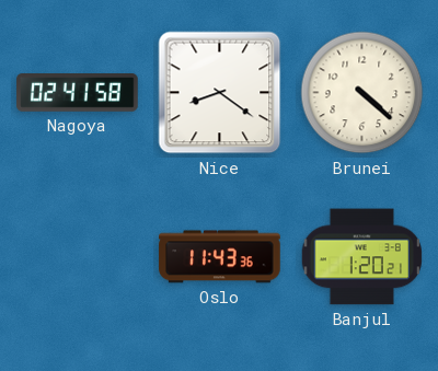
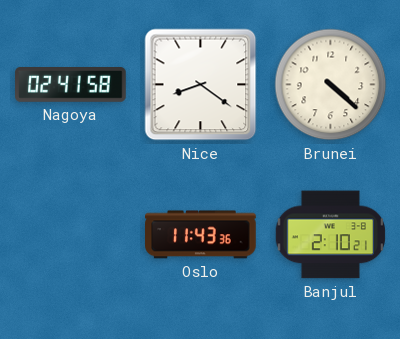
Banjul: 1:20 -> 2:10 (330, 235)
